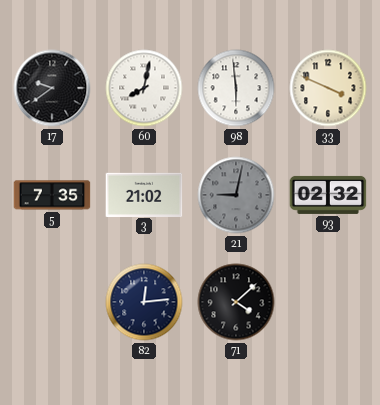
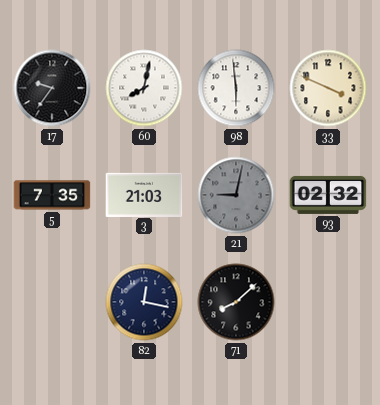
17: 9:39 -> 9:36 (52, 88)
3: 21:02 -> 21:03 (144, 194)
82: 12:14 -> 12:17 (144, 302)
71: 4:08 -> 8:08 (236, 302)
